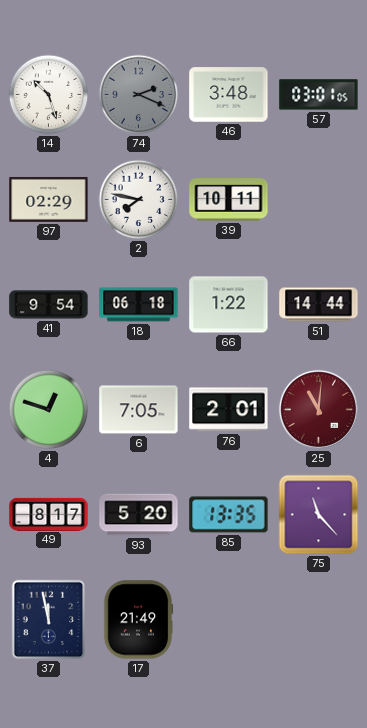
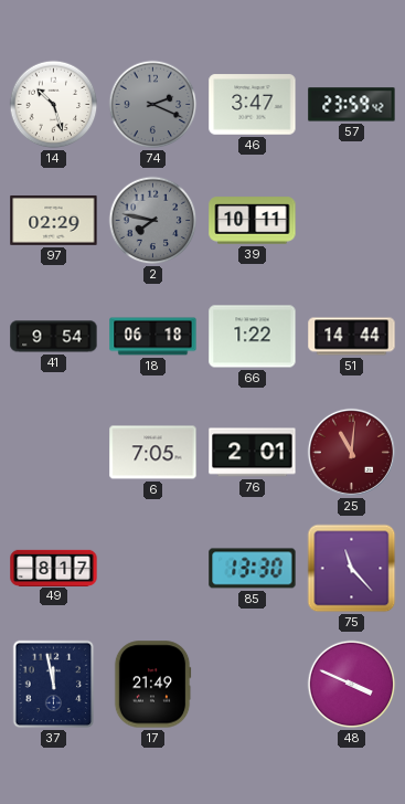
46: 3:48 -> 3:47 (253, 105)
57: 03:01 -> 23:59 (352, 105)
2 dial: white -> grey (153, 221)
4: 12:48 -> none (49, 410)
93: 5:20 -> none (139, 515)
85: 13:35 -> 13:30 (253, 569)
48: none -> 3:49 (352, 685)
